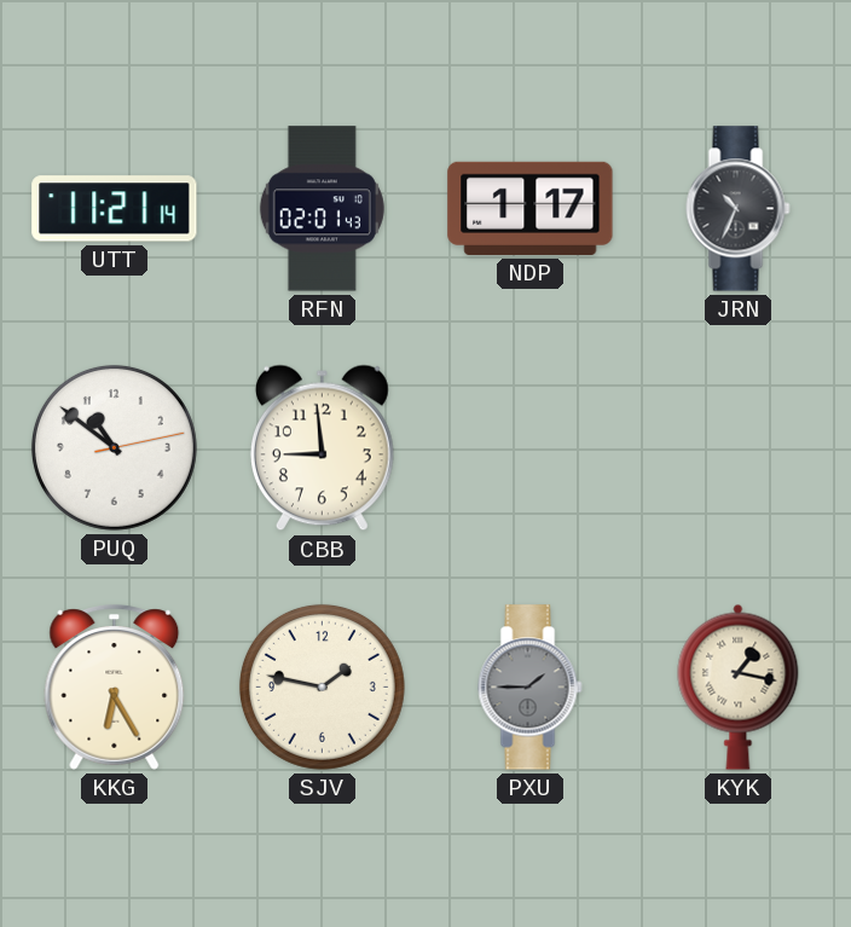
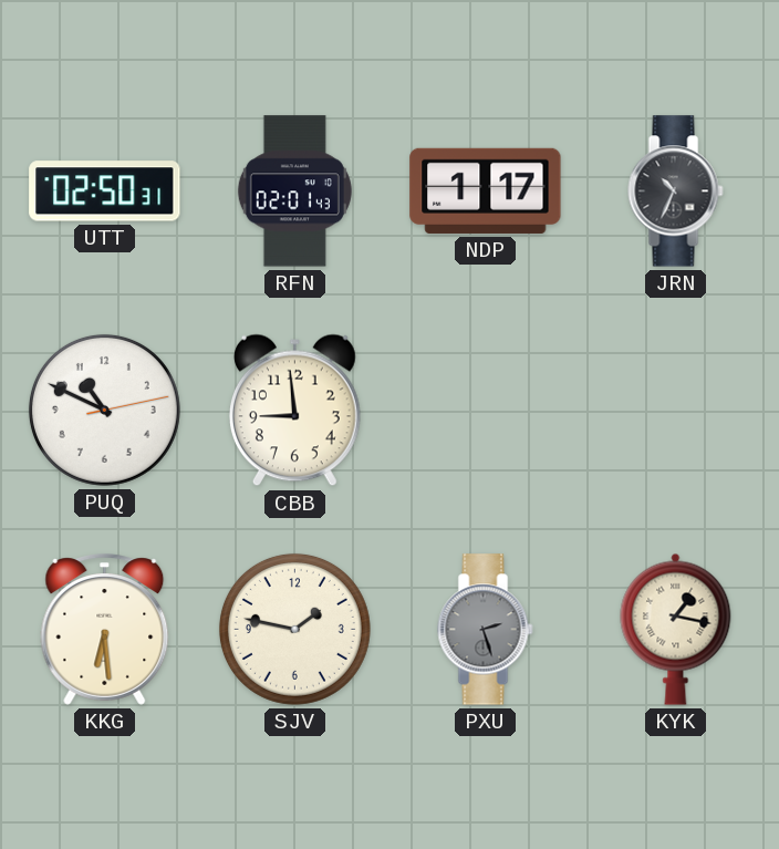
UTT: 11:21 -> 02:50 (105, 191)
PUQ: 10:51 -> 10:49 (104, 410)
KKG: 6:25 -> 6:29 (105, 630)
PXU: 1:45 -> 2:27 (486, 630)
